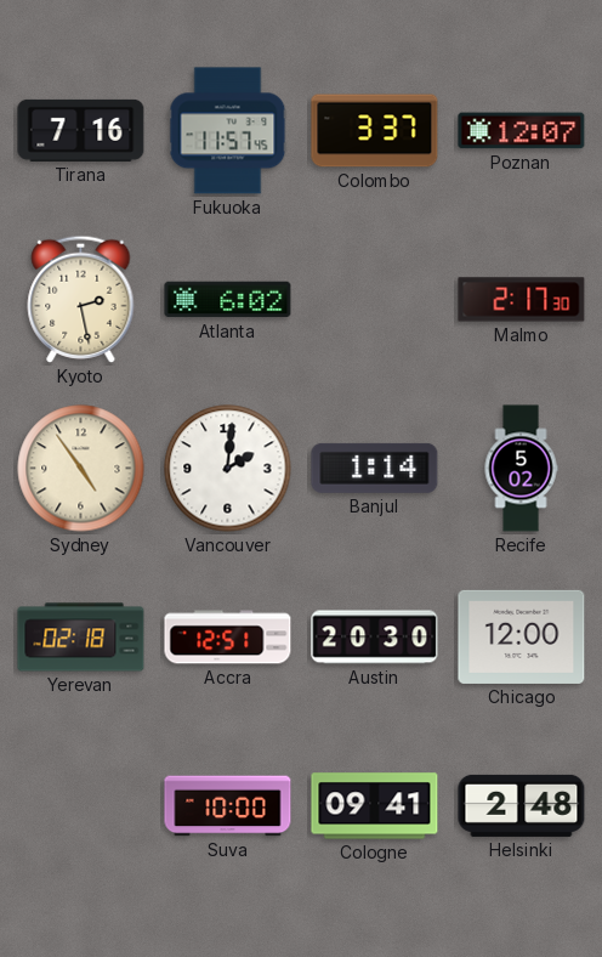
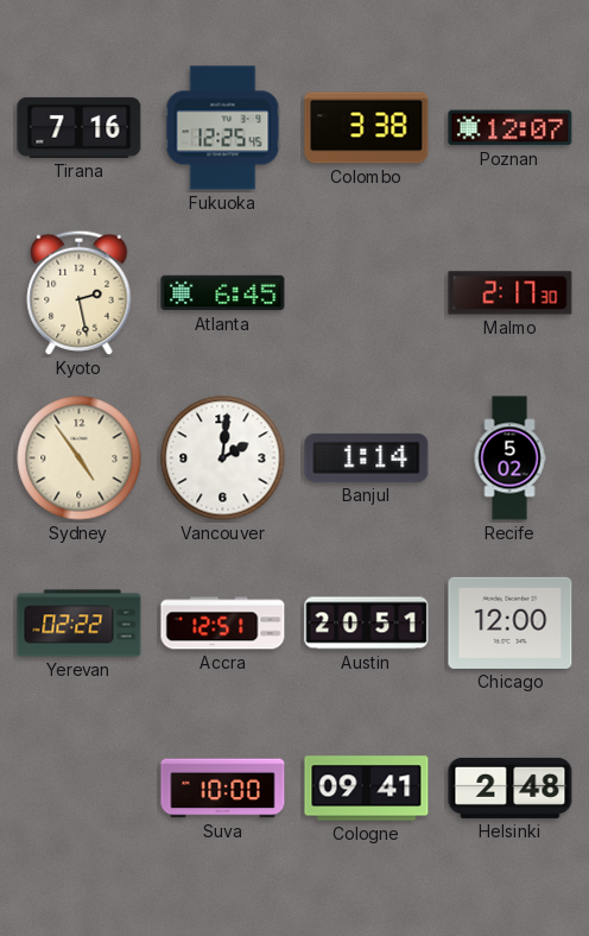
Fukuoka: 11:57 -> 12:25 (223, 128)
Colombo: 3:37 -> 3:38 (367, 128)
Atlanta: 6:02 -> 6:45 (223, 293)
Yerevan: 02:18 -> 02:22 (80, 624)
Austin: 20:30 -> 20:51 (367, 624)
